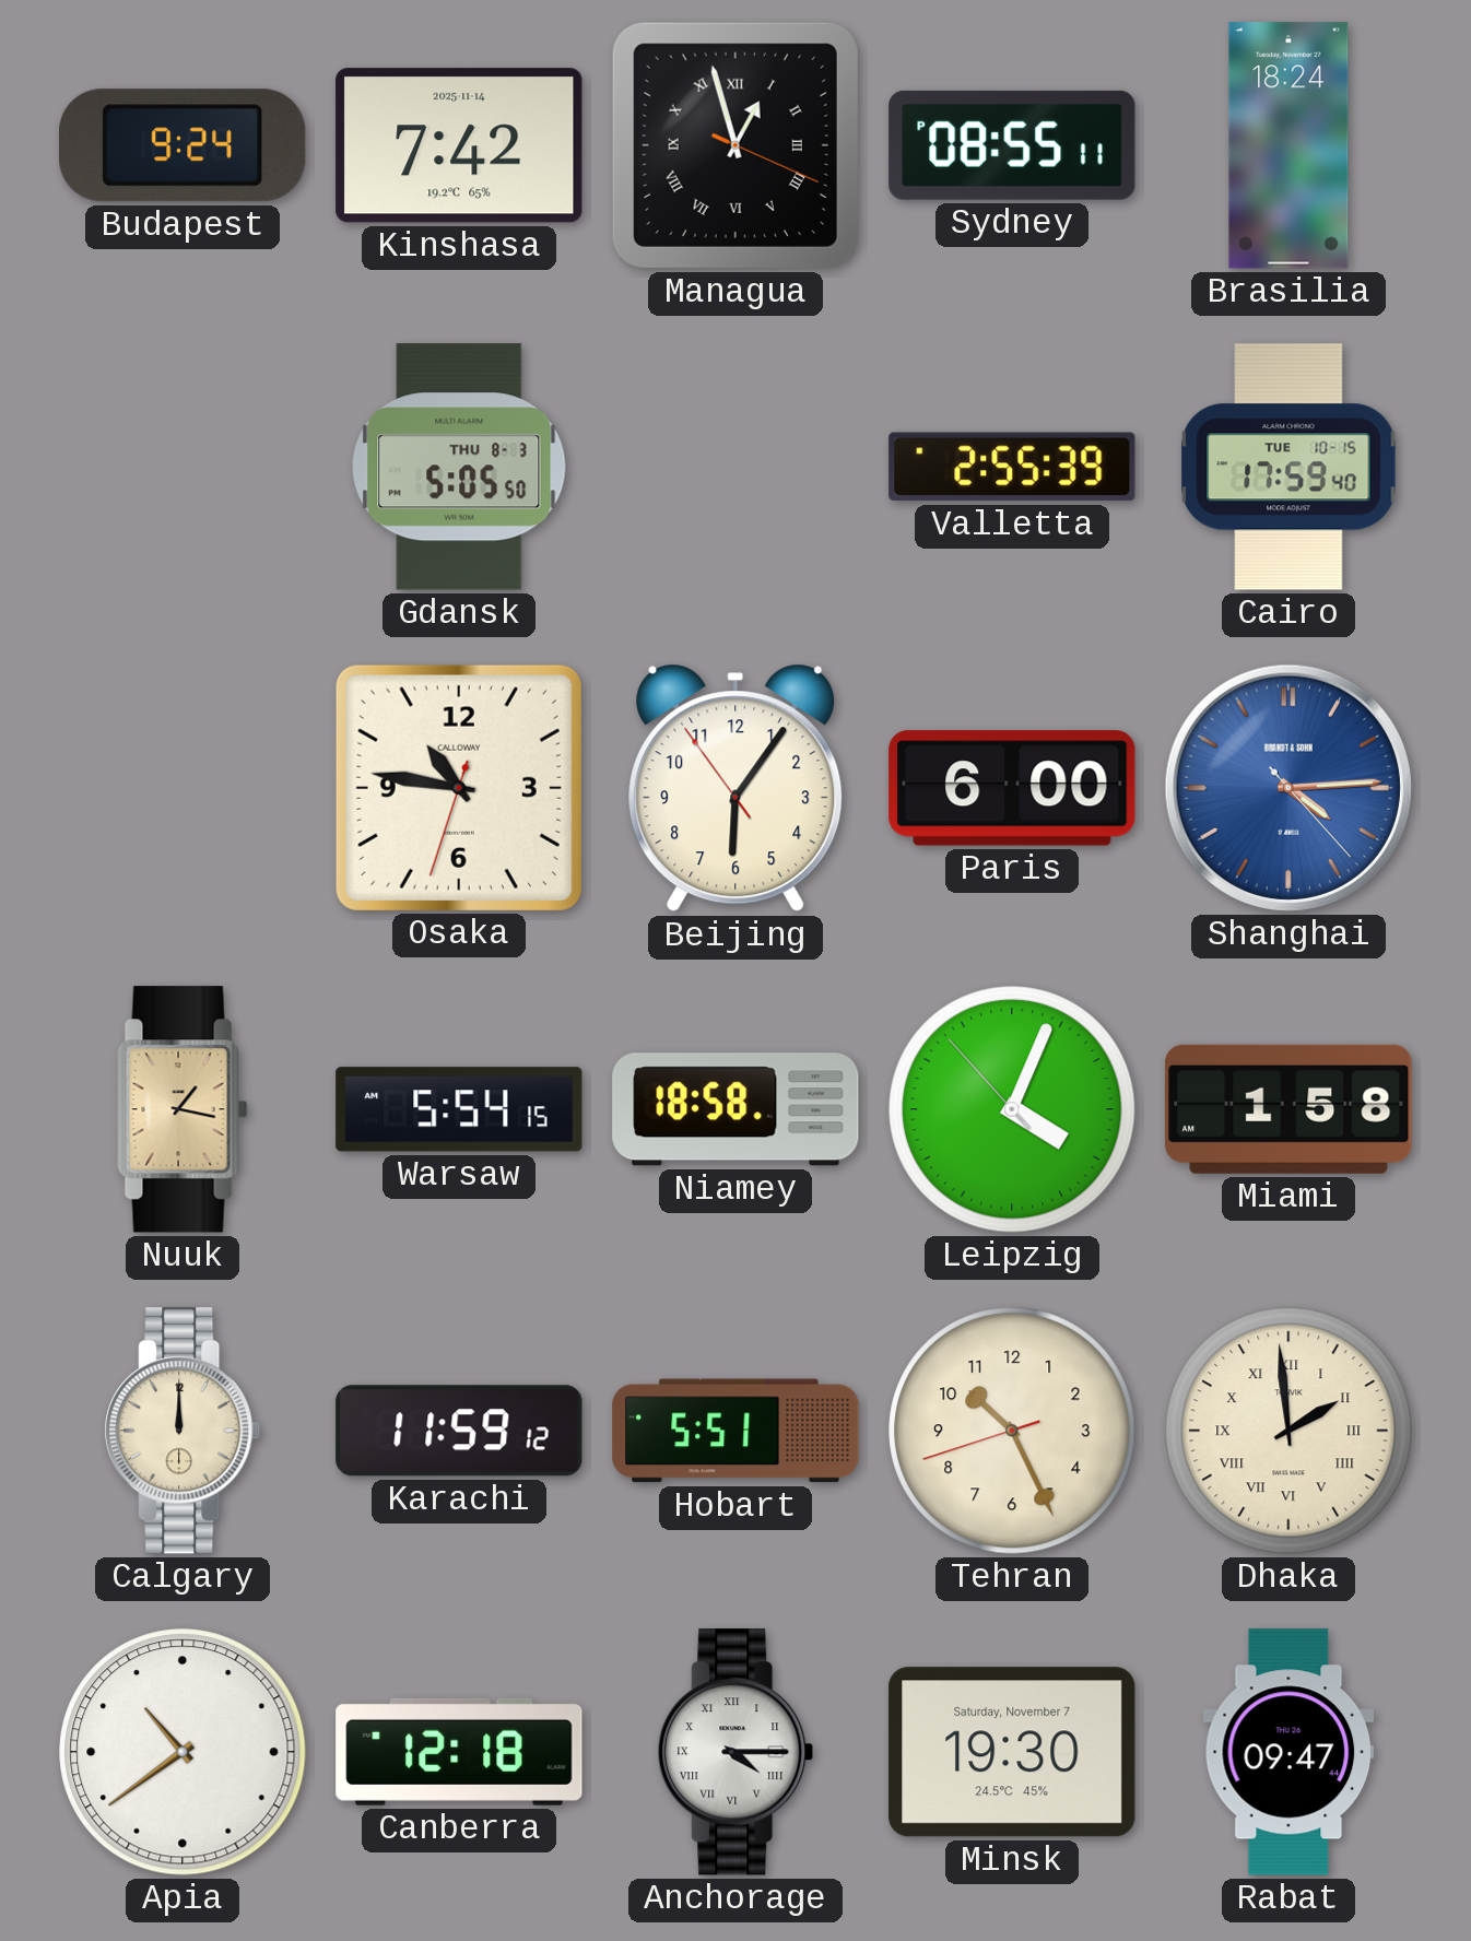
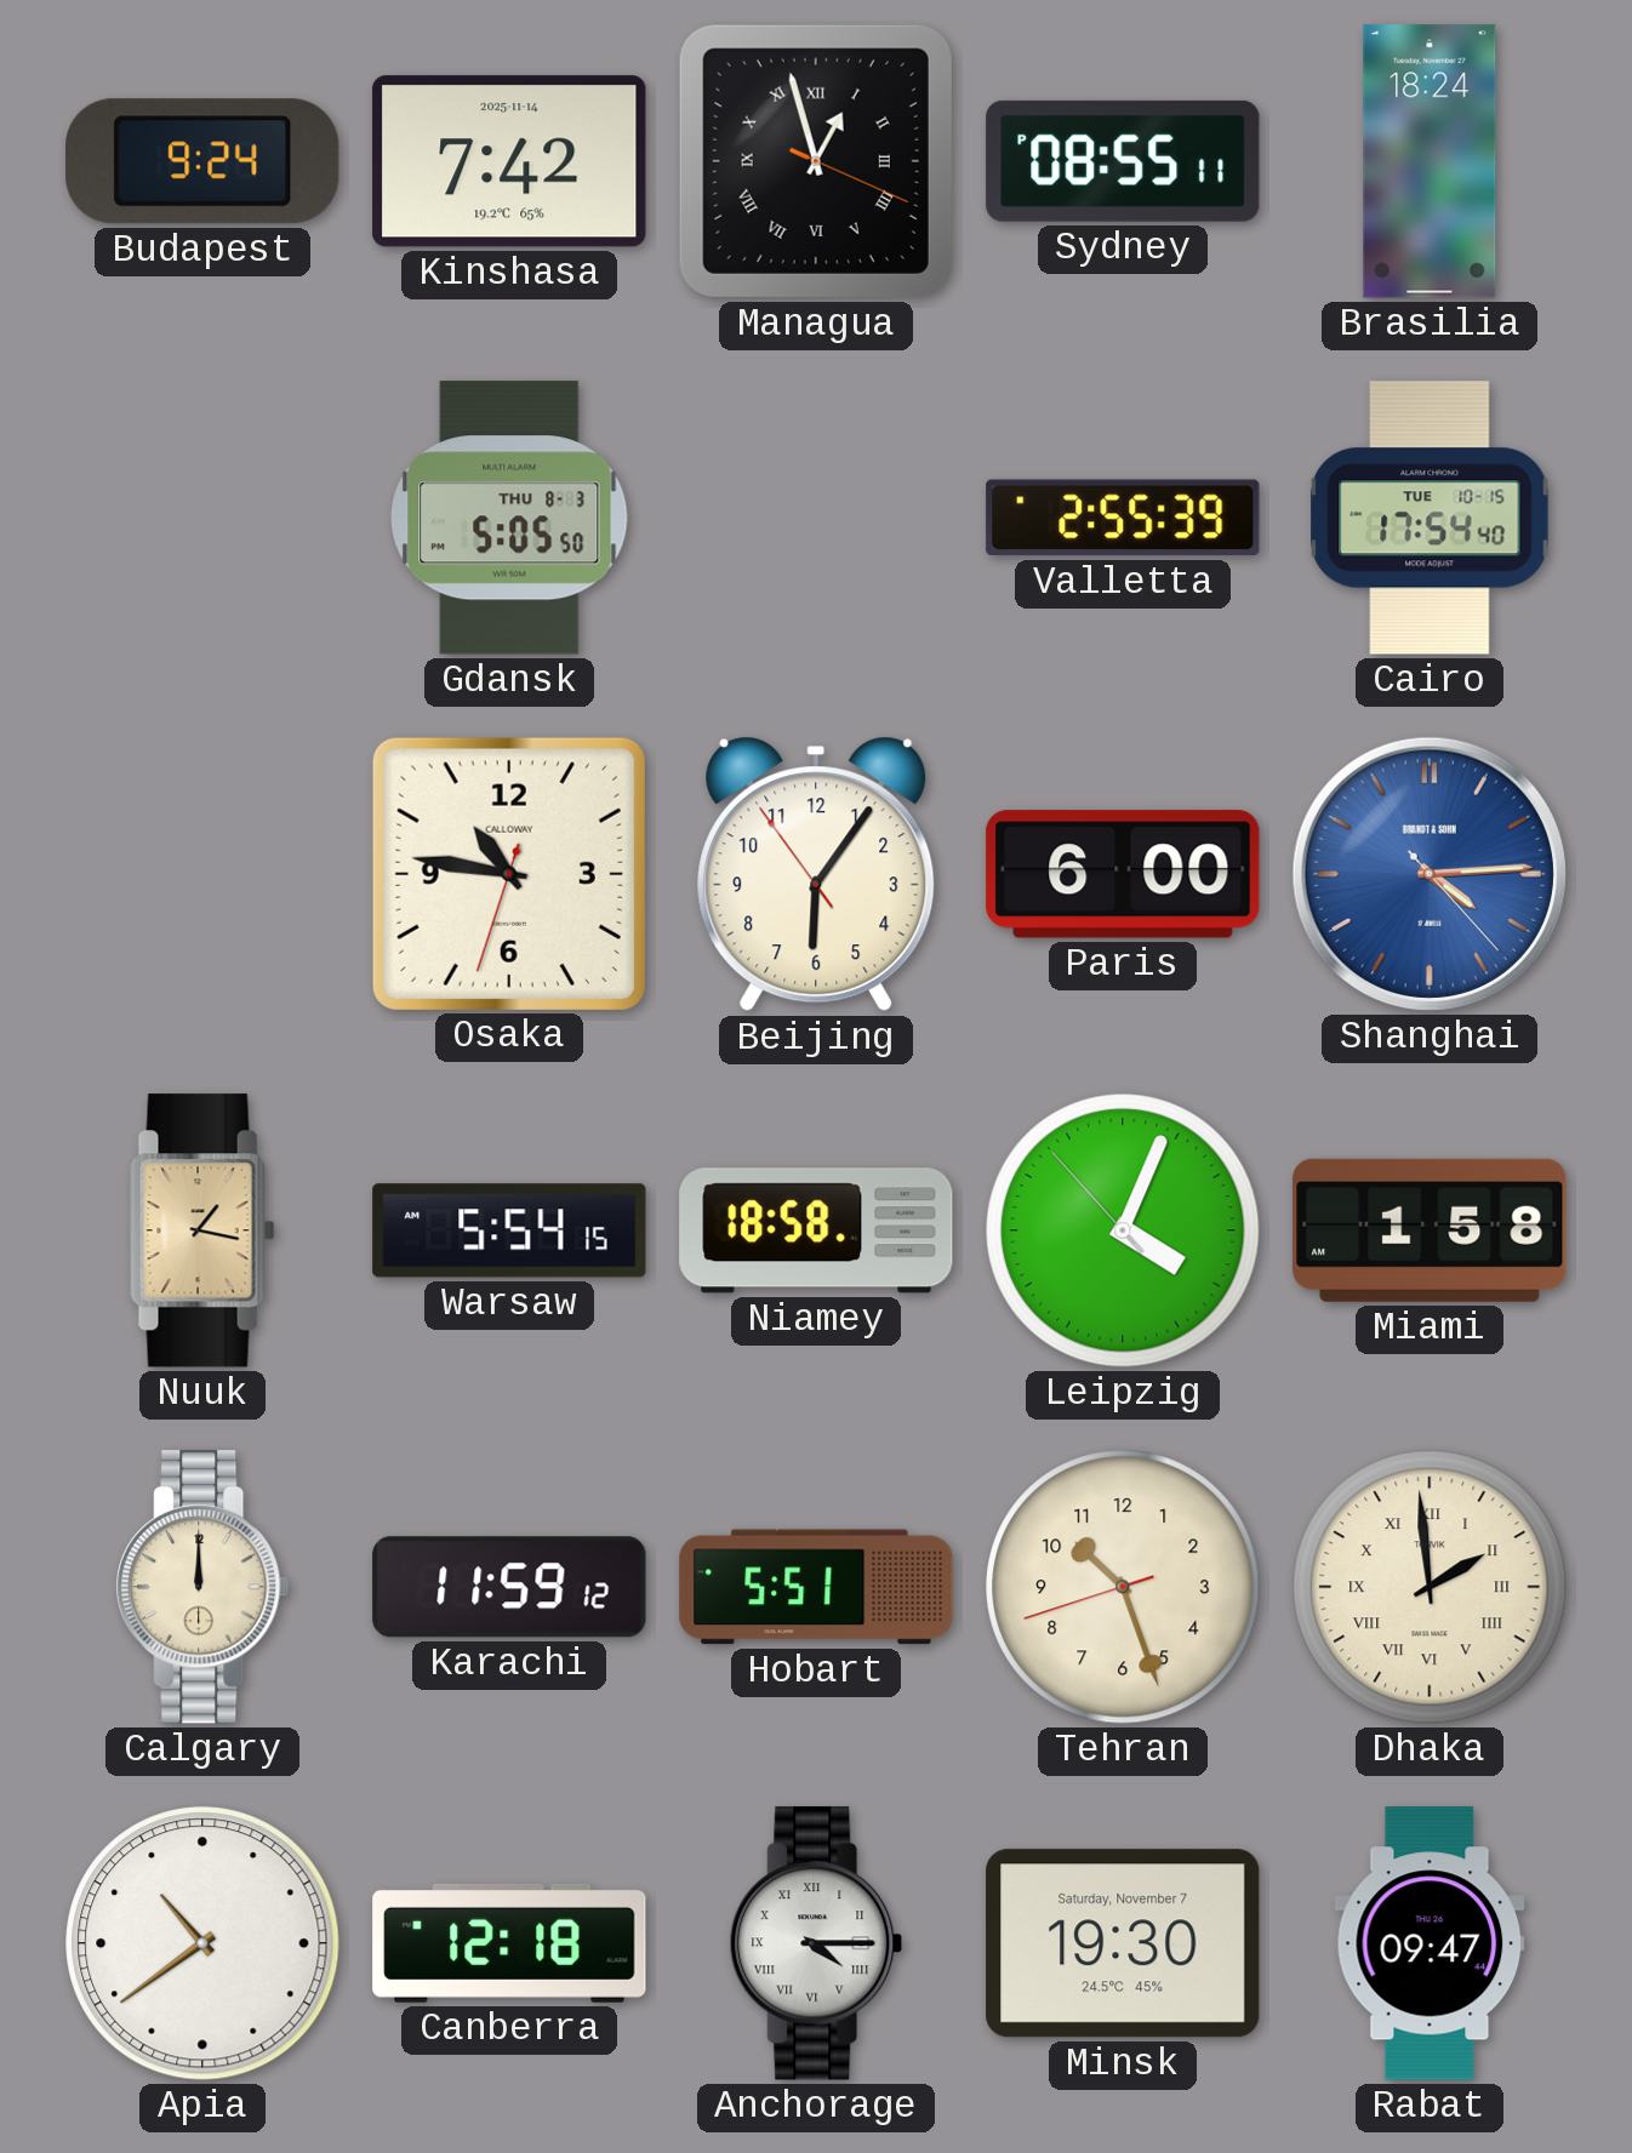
Cairo: 17:59 -> 17:54 (1430, 518)
Tehran: 10:25 -> 10:26 (1123, 1587)
